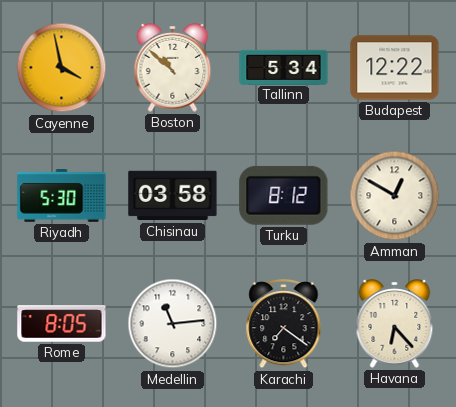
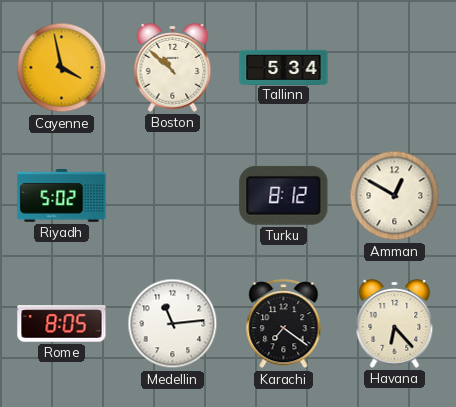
Budapest: 12:22 -> none (395, 68)
Riyadh: 5:30 -> 5:02 (62, 196)
Chisinau: 03:58 -> none (173, 196)
